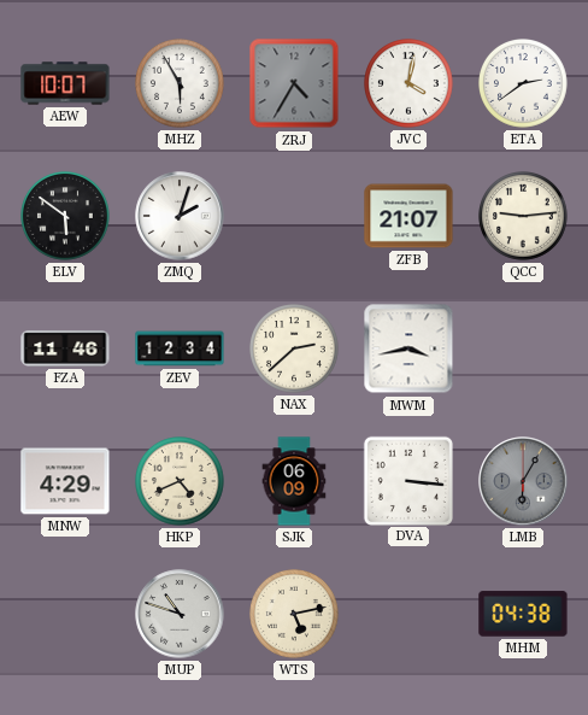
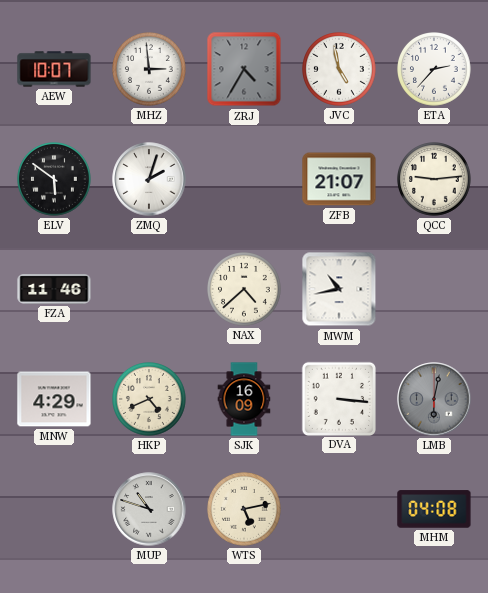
MHZ: 5:55 -> 2:59 (150, 70)
JVC: 4:02 -> 4:58 (340, 70)
ETA: 2:39 -> 2:37 (435, 70)
ZEV: 12:34 -> none (180, 348)
NAX: 2:38 -> 4:38 (245, 290)
MWM: 3:43 -> 10:43 (339, 289)
SJK: 06:09 -> 16:09 (244, 399)
LMB: 6:05 -> 6:02 (434, 399)
MHM: 04:38 -> 04:08 (434, 509)
